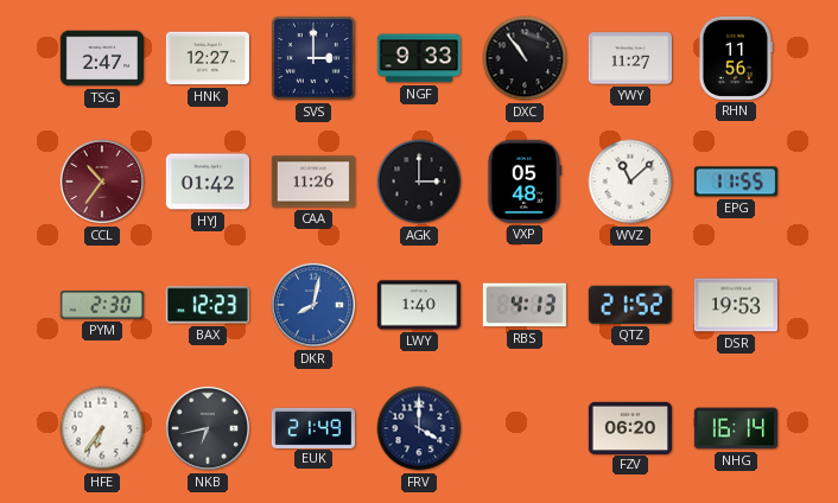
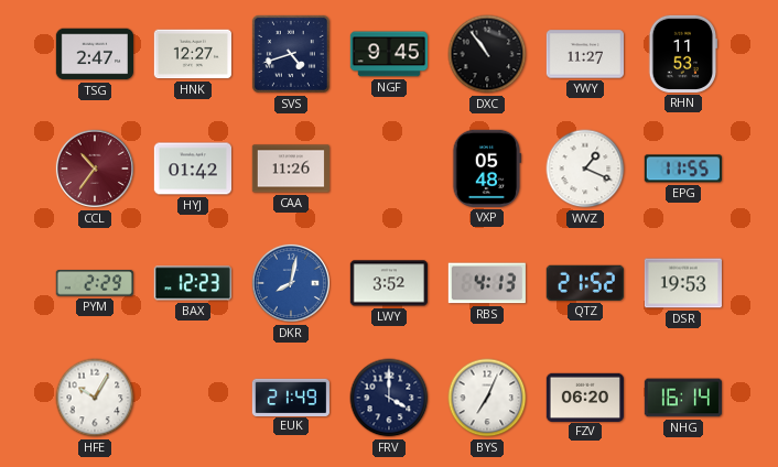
SVS: 3:00 -> 4:42 (291, 54)
NGF: 9:33 -> 9:45 (388, 54)
RHN: 11:56 -> 11:53 (683, 54)
AGK: 3:00 -> none (419, 182)
WVZ: 11:08 -> 1:19 (585, 169)
PYM: 2:30 -> 2:29 (95, 284)
LWY: 1:40 -> 3:52 (388, 283)
HFE: 6:36 -> 10:05 (95, 398)
NKB: 6:43 -> none (208, 428)
BYS: none -> 7:04 (487, 398)
